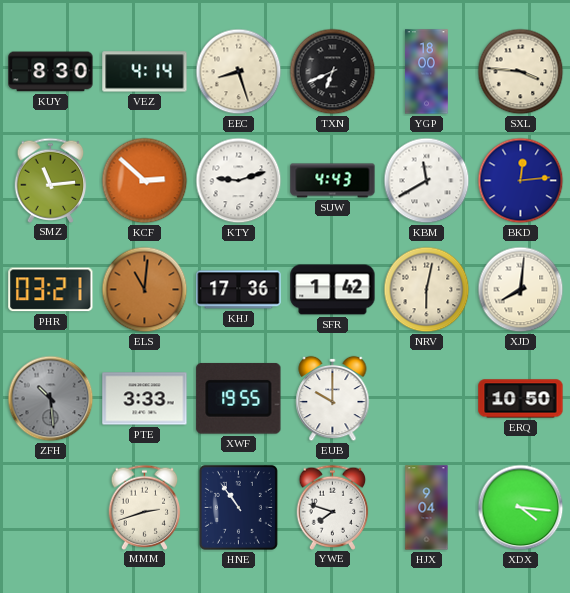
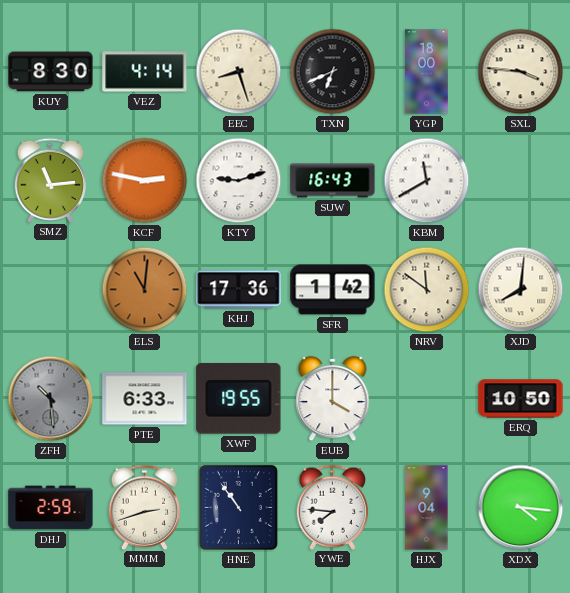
KCF: 2:52 -> 2:47 (145, 181)
SUW: 4:43 -> 16:43 (333, 181)
BKD: 12:14 -> none (521, 181)
PHR: 03:21 -> none (51, 290)
NRV: 6:02 -> 11:51 (427, 290)
PTE: 3:33 -> 6:33 (145, 399)
EUB: 10:00 -> 4:00 (333, 399)
DHJ: none -> 2:59 (51, 508)
YWE: 7:48 -> 7:46 (333, 507)
